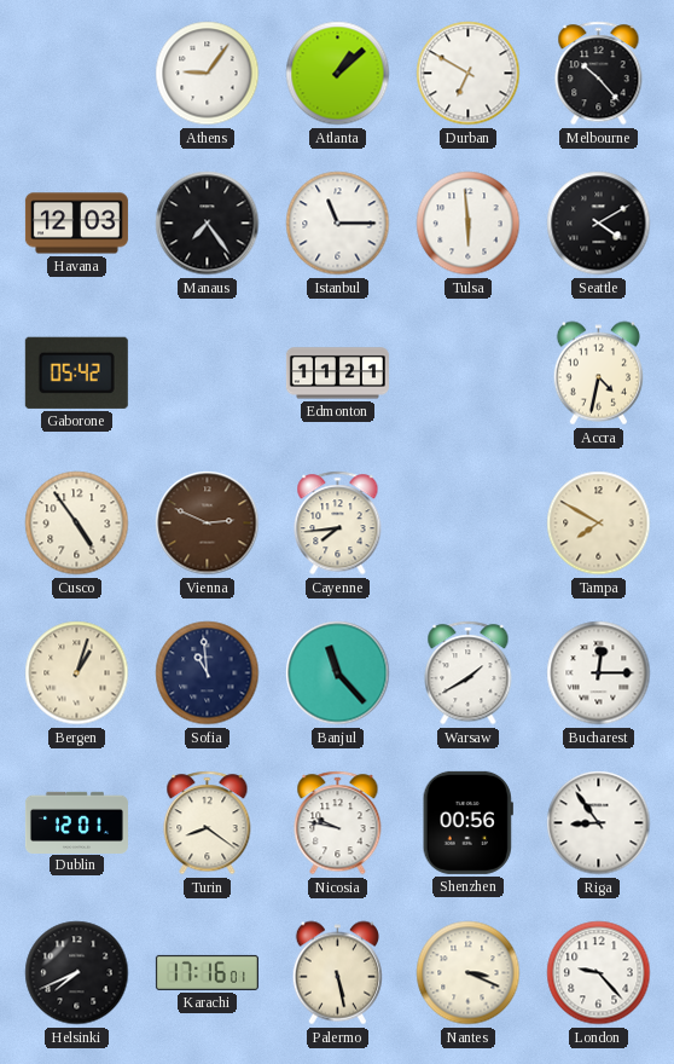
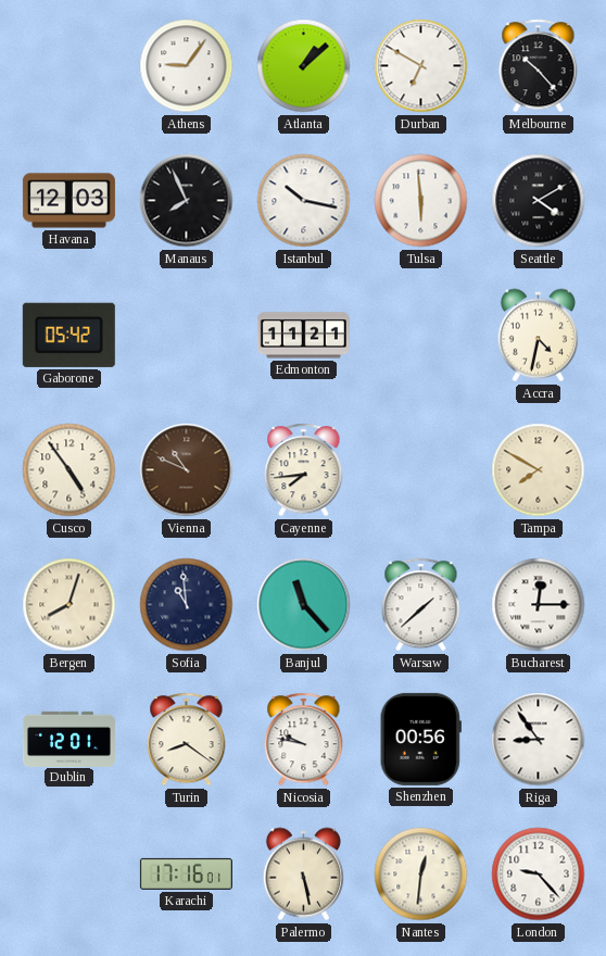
Manaus: 7:24 -> 7:56 (187, 201)
Istanbul: 11:15 -> 10:17 (304, 201)
Vienna: 2:49 -> 10:49 (187, 470)
Bergen: 1:03 -> 8:03 (70, 605)
Warsaw: 1:40 -> 1:38 (421, 605)
Helsinki: 7:41 -> none (77, 973)
Nantes: 3:19 -> 12:31 (421, 875)
